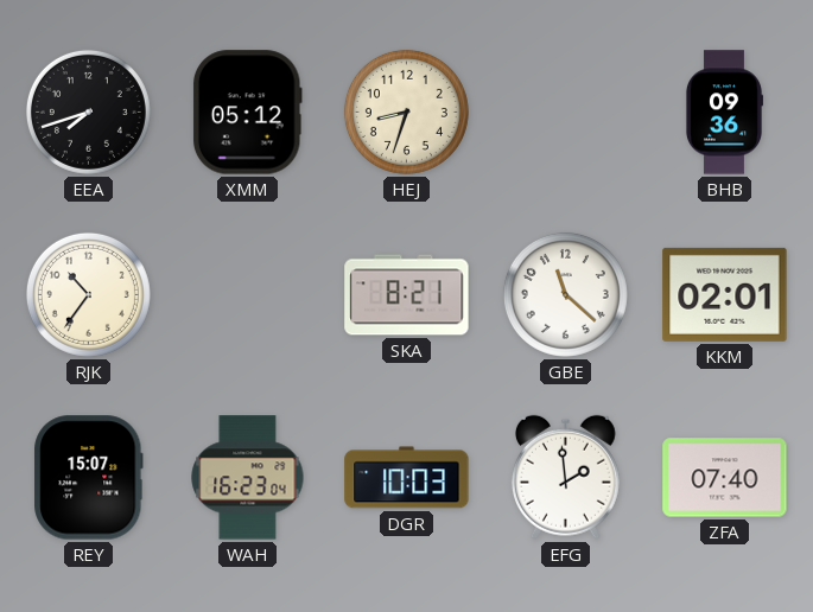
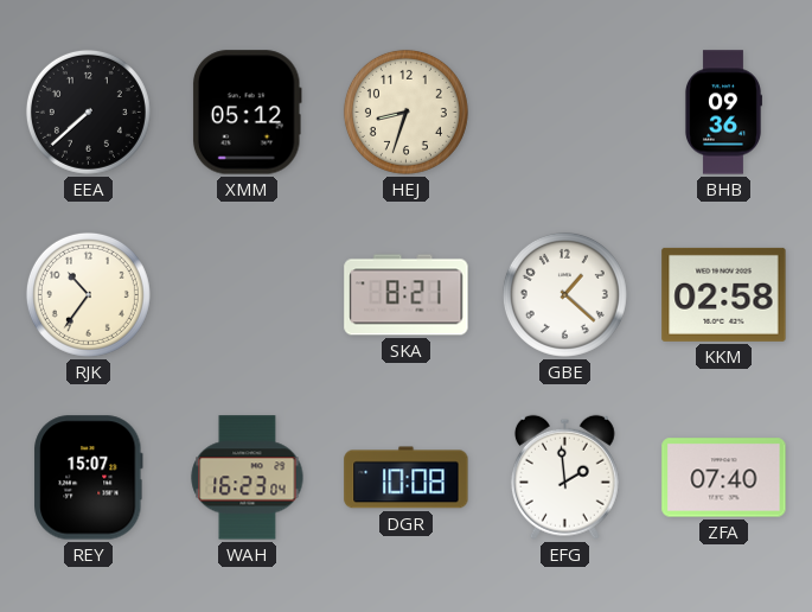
EEA: 7:42 -> 7:38 (88, 111)
GBE: 11:22 -> 1:22 (564, 294)
KKM: 02:01 -> 02:58 (724, 294)
DGR: 10:03 -> 10:08 (407, 478)
